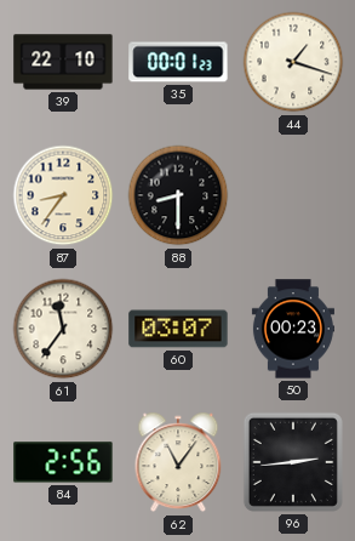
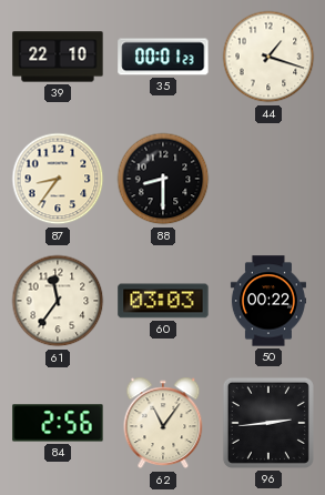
60: 03:07 -> 03:03 (163, 301)
50: 00:23 -> 00:22 (268, 301)
